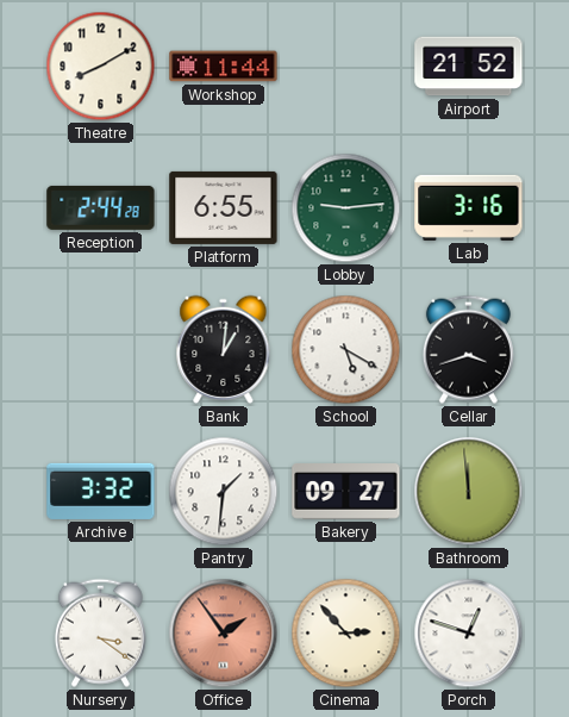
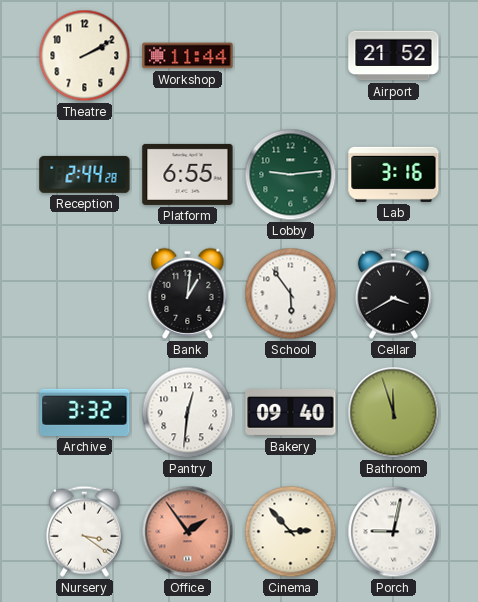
Theatre: 8:10 -> 2:10 (85, 56)
School: 5:20 -> 5:54 (291, 294)
Cellar: 3:42 -> 3:40 (393, 293)
Pantry: 1:31 -> 12:31 (188, 413)
Bakery: 09:27 -> 09:40 (291, 413)
Bathroom: 11:59 -> 11:57 (394, 413)
Porch: 12:48 -> 9:02 (394, 532)
